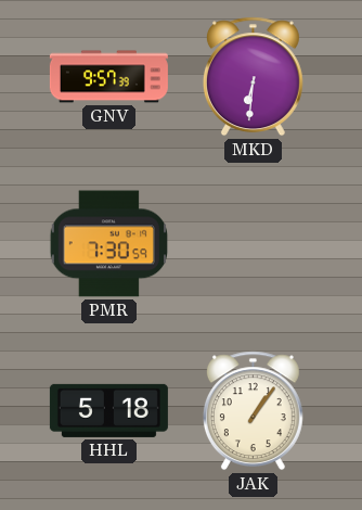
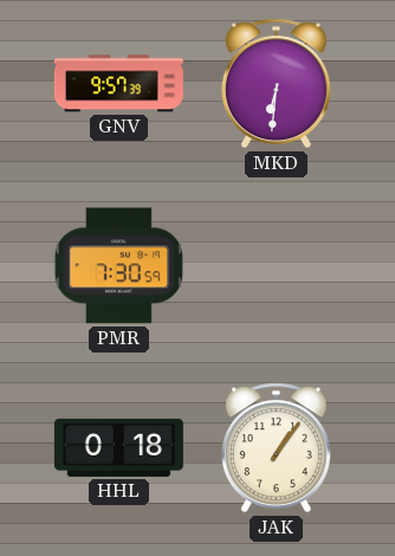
HHL: 5:18 -> 0:18 (118, 447)
